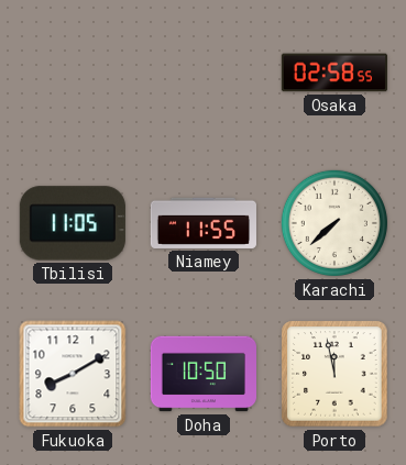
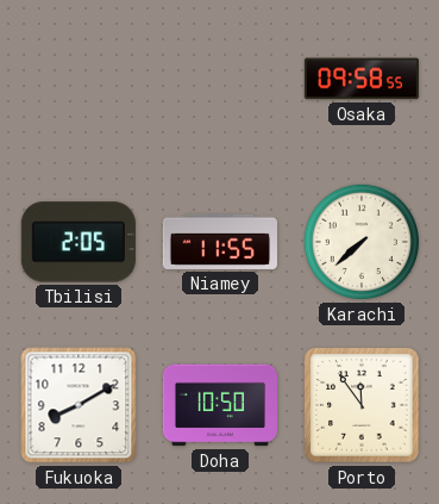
Osaka: 02:58 -> 09:58 (362, 79)
Tbilisi: 11:05 -> 2:05 (79, 242)
Porto: 11:58 -> 11:54 (362, 405)
